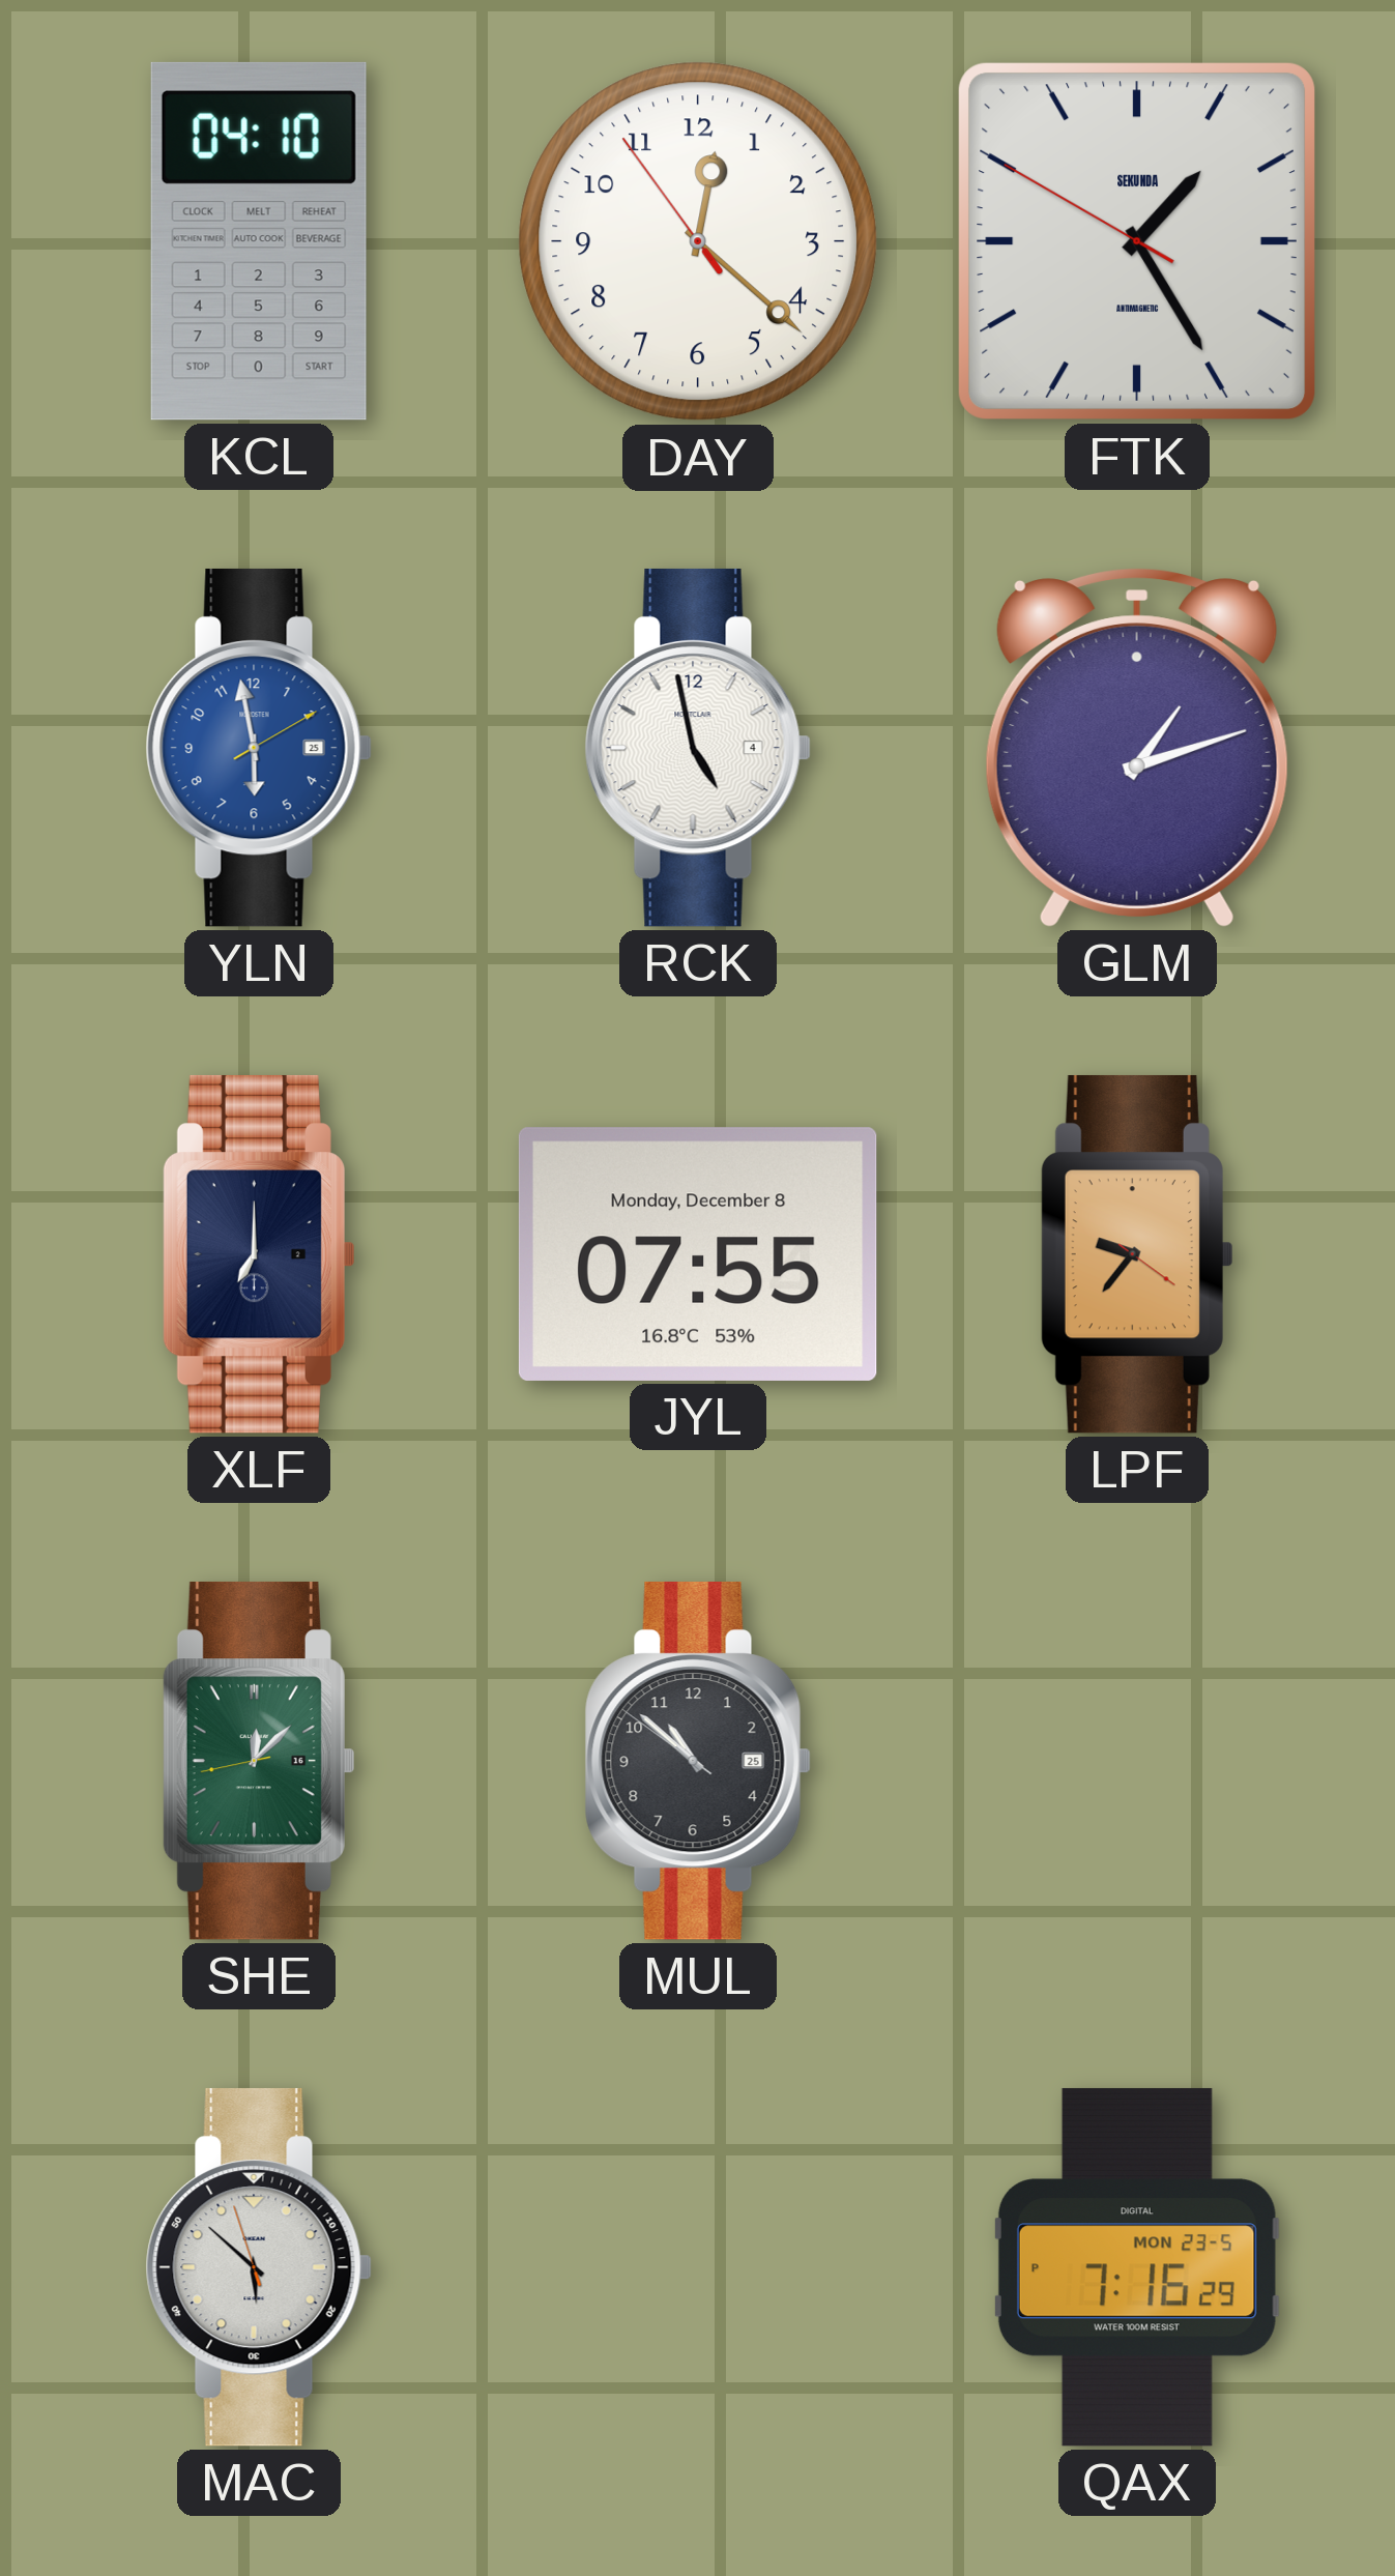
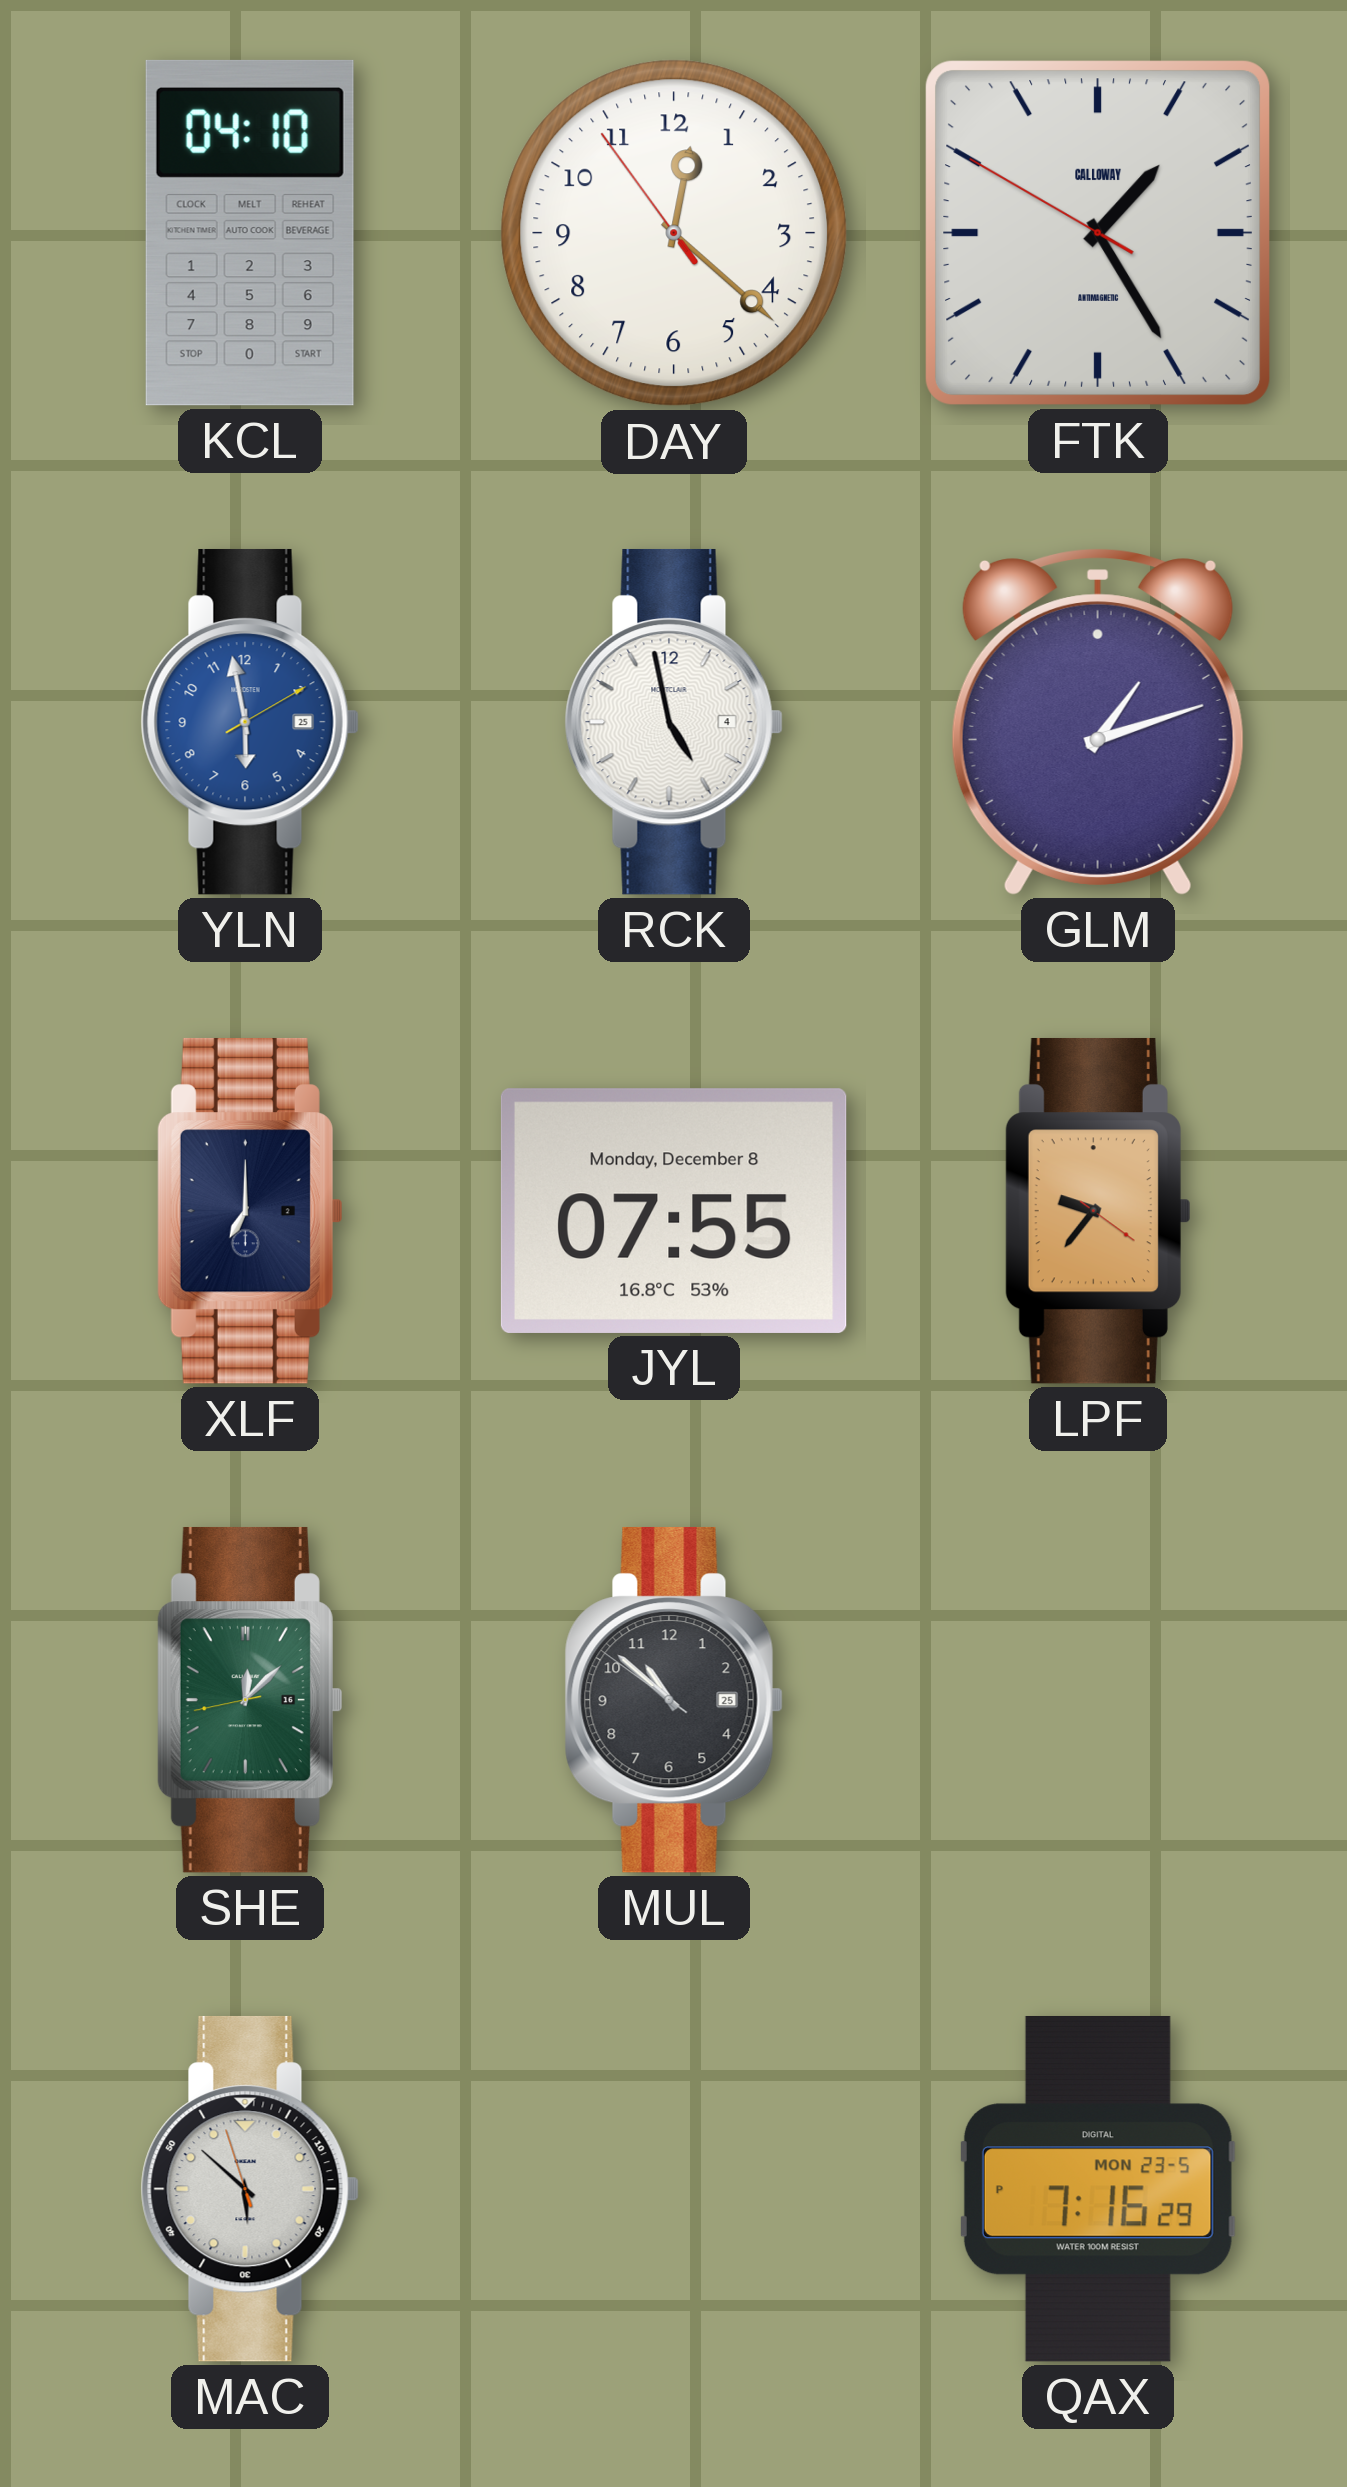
FTK brand: SEKUNDA -> CALLOWAY (1098, 233)
